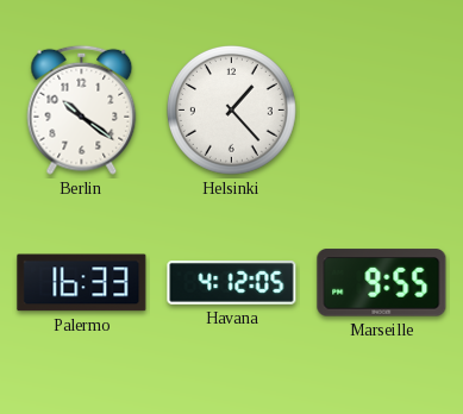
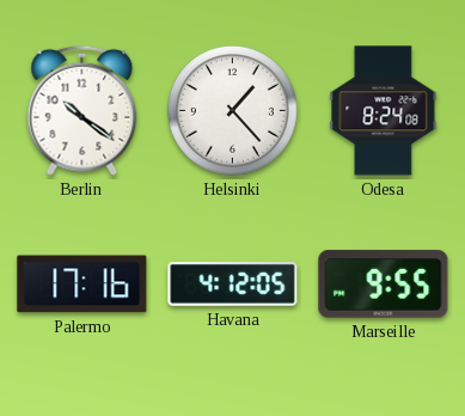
Odesa: none -> 8:24 (384, 111)
Palermo: 16:33 -> 17:16 (82, 285)
